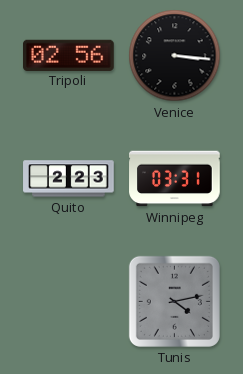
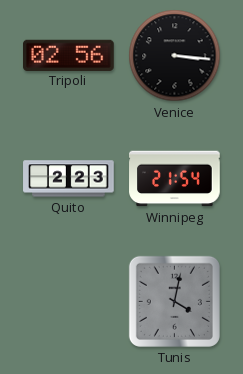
Winnipeg: 03:31 -> 21:54 (175, 179)
Tunis: 4:13 -> 4:02 (174, 301)
